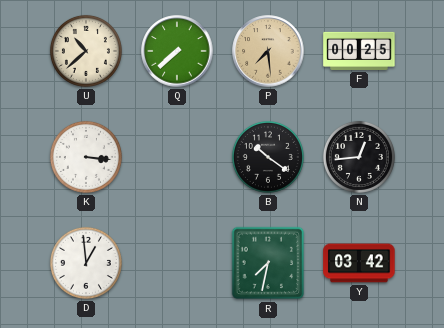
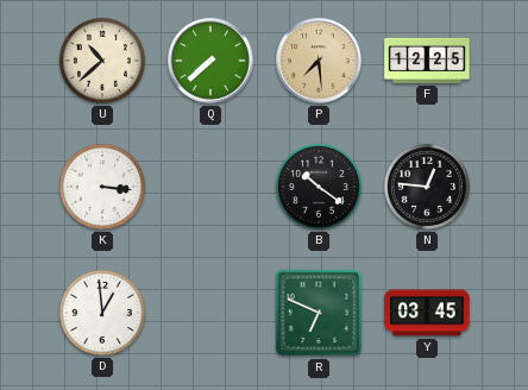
F: 00:25 -> 12:25 (427, 61)
N: 12:44 -> 12:46 (427, 187)
R: 7:32 -> 6:49 (319, 313)
Y: 03:42 -> 03:45 (427, 313)
